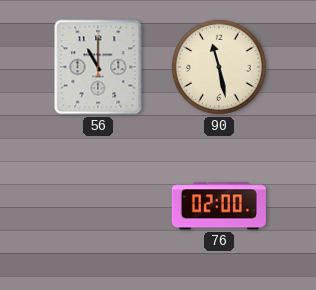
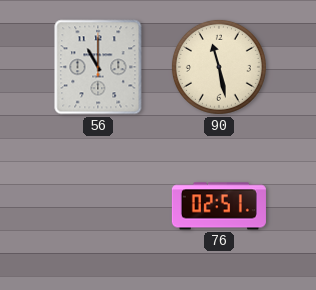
76: 02:00 -> 02:51 (219, 206)
